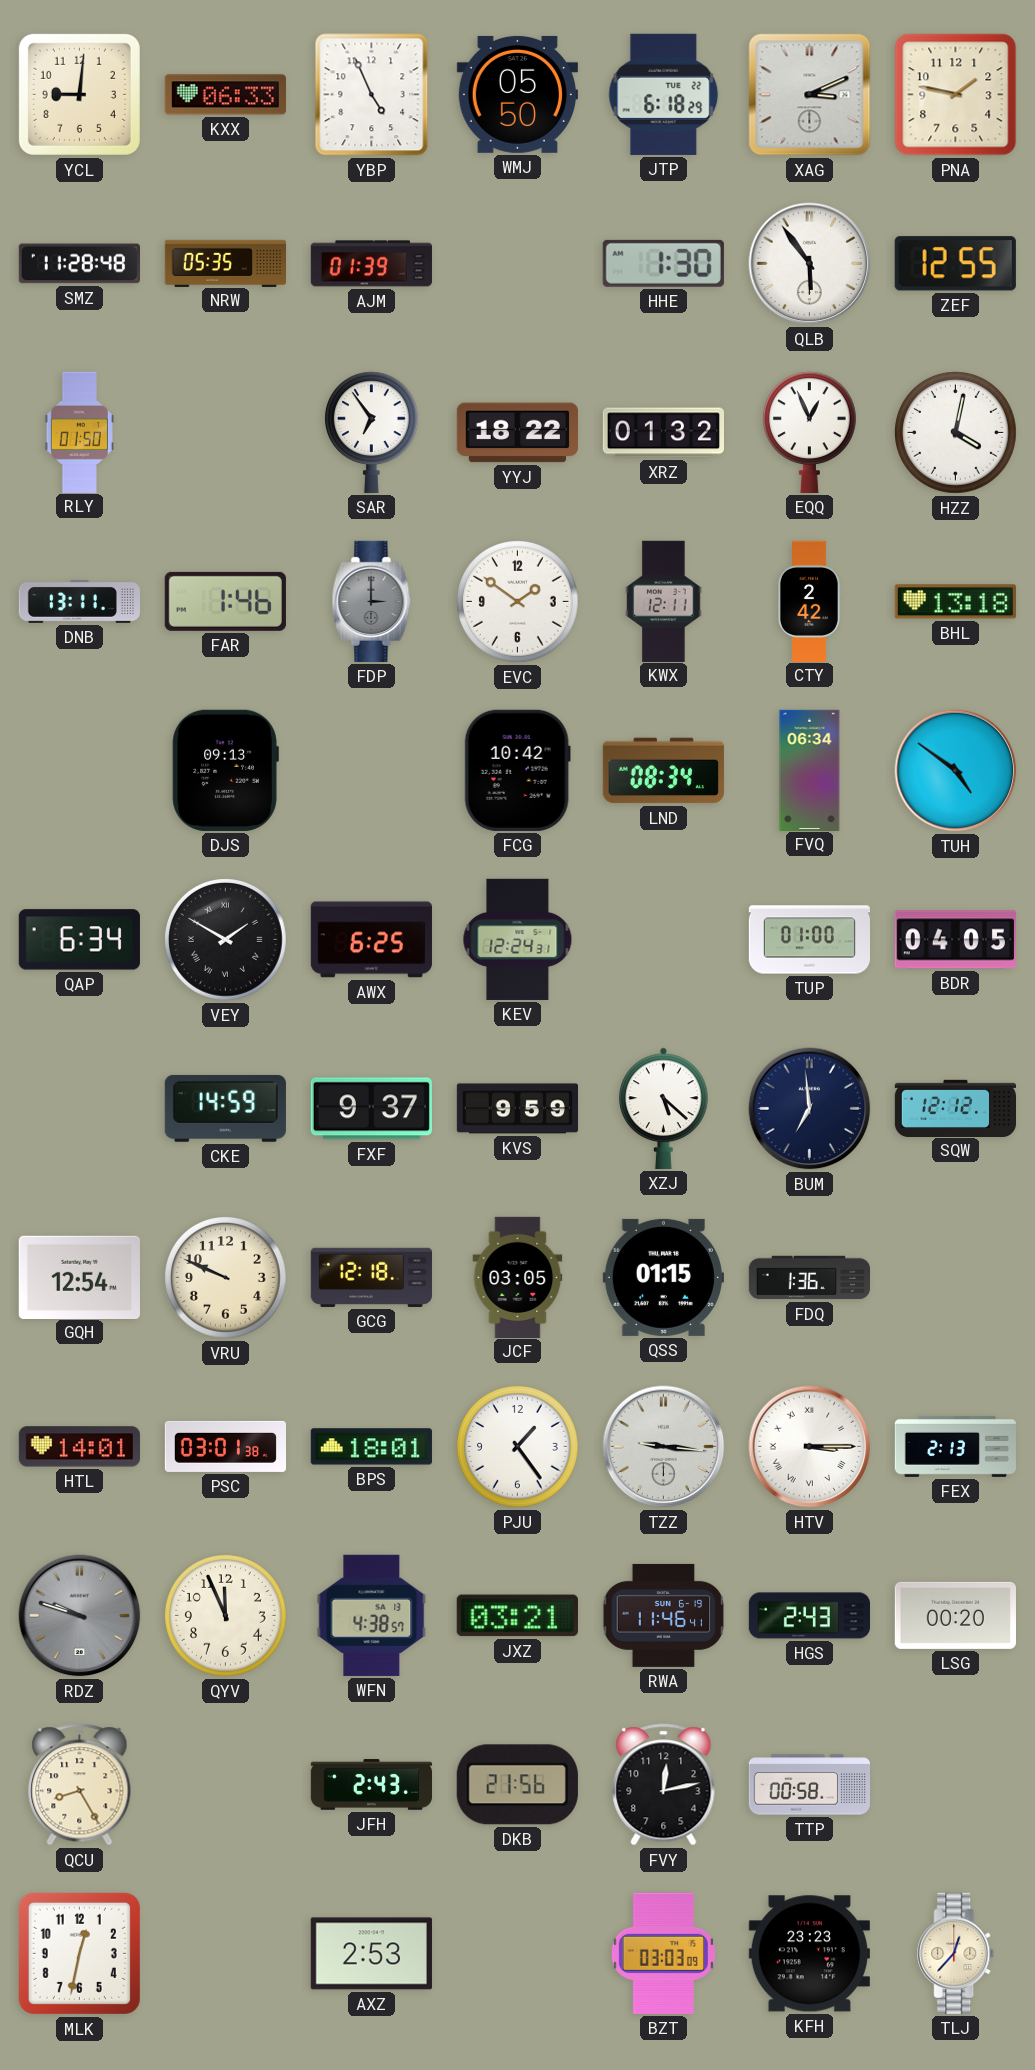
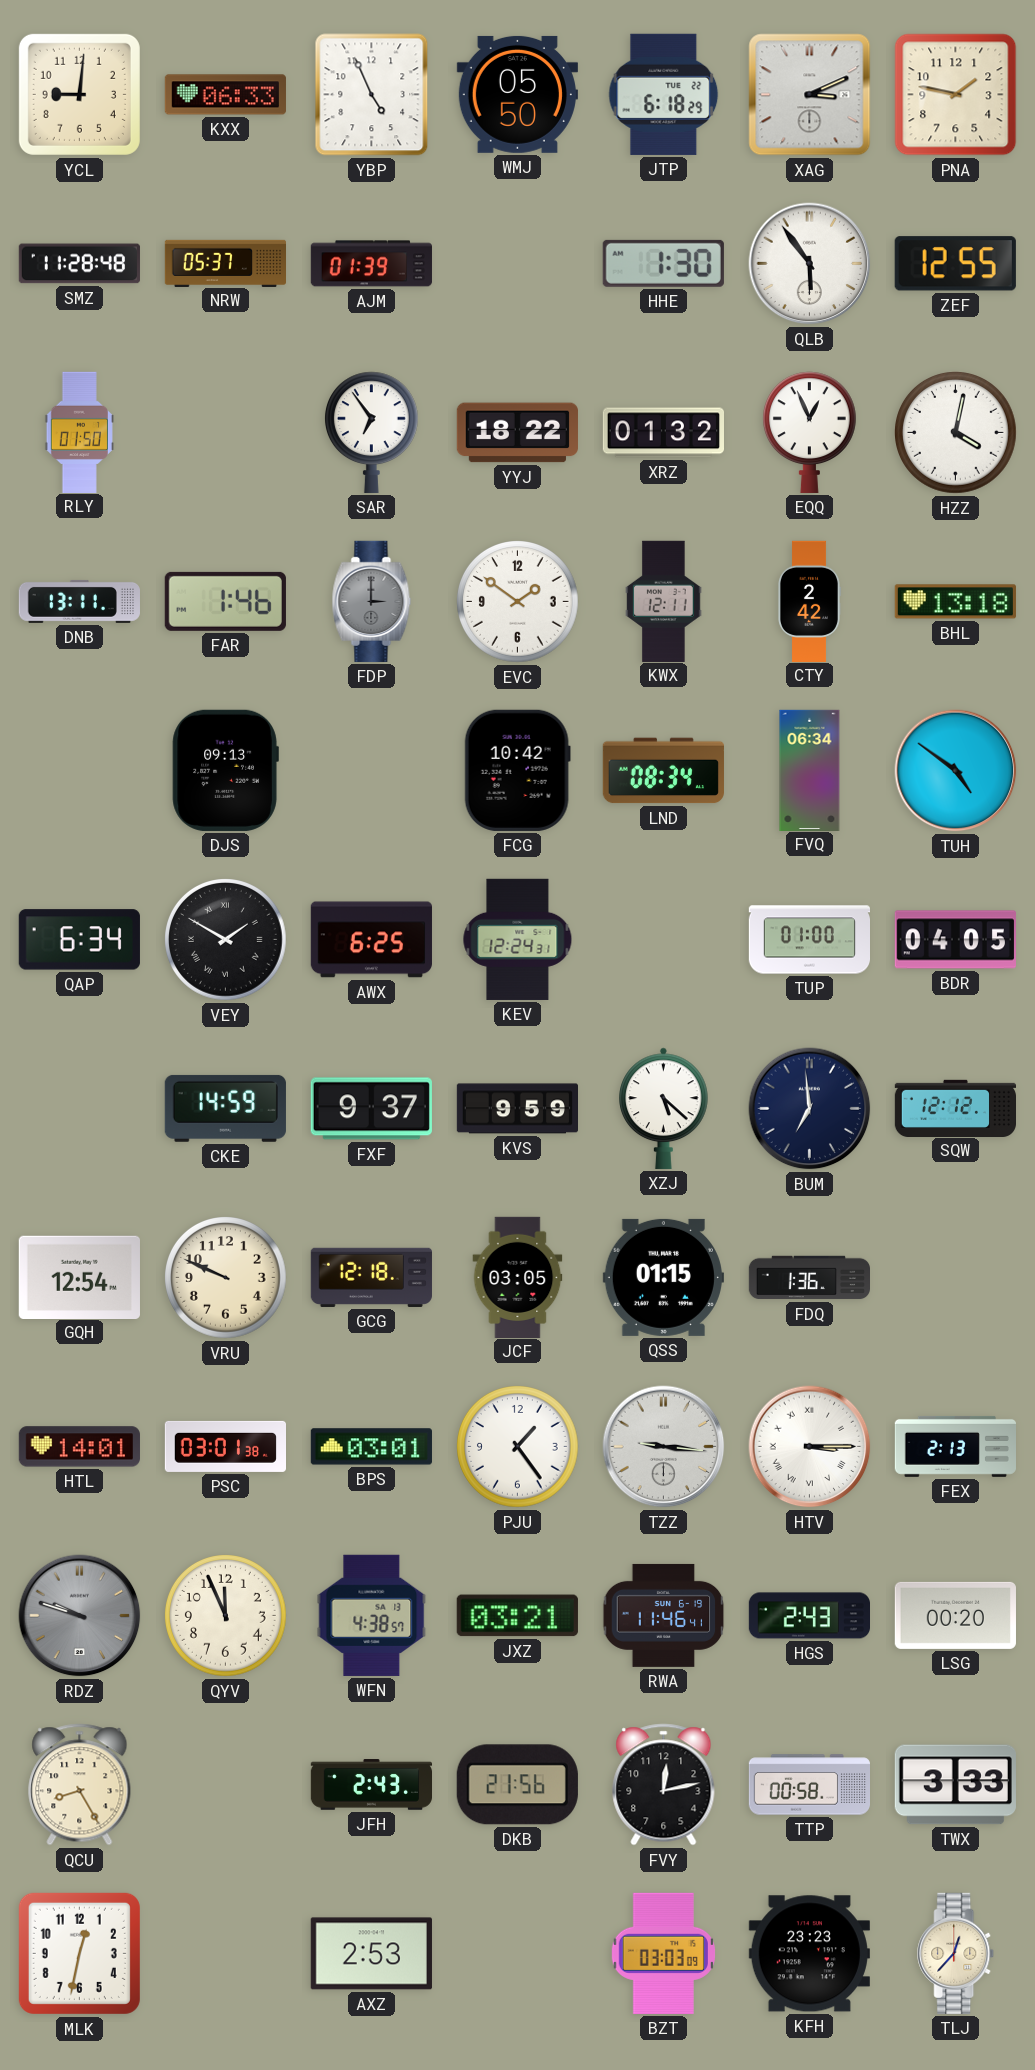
NRW: 05:35 -> 05:37 (225, 263)
BPS: 18:01 -> 03:01 (371, 1447)
TWX: none -> 3:33 (955, 1785)
